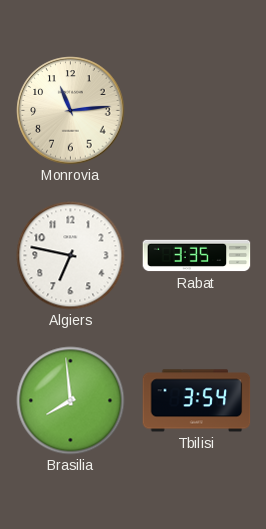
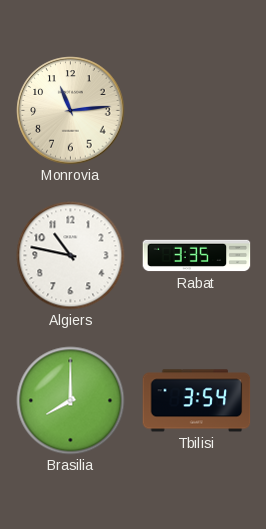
Algiers: 6:47 -> 10:47 (71, 256)
Brasilia: 7:59 -> 8:00 (71, 401)
